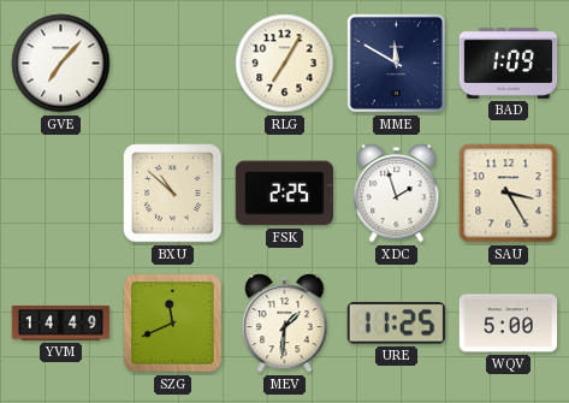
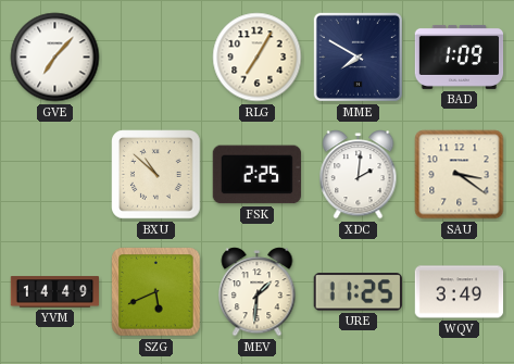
MME: 11:50 -> 7:50 (358, 57)
XDC: 1:57 -> 2:01 (359, 175)
SAU: 3:25 -> 3:21 (460, 175)
SZG: 11:41 -> 5:41 (156, 292)
WQV: 5:00 -> 3:49 (460, 292)
